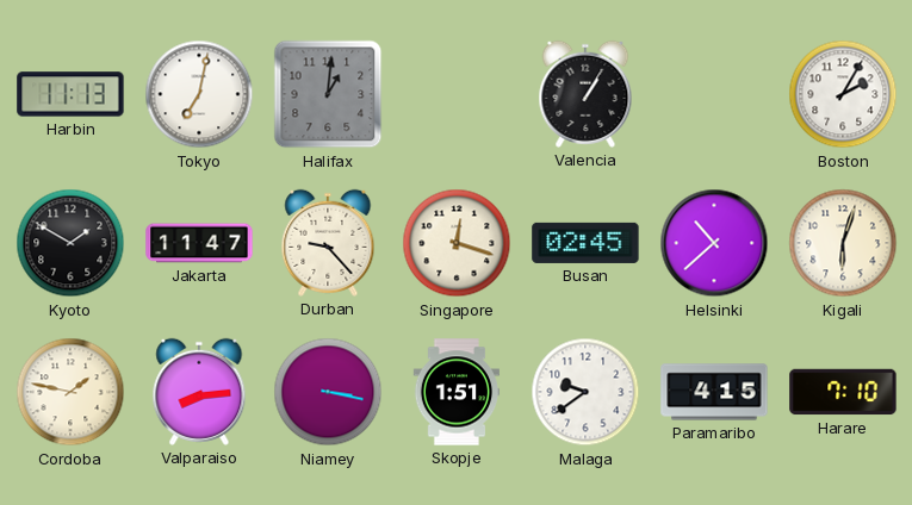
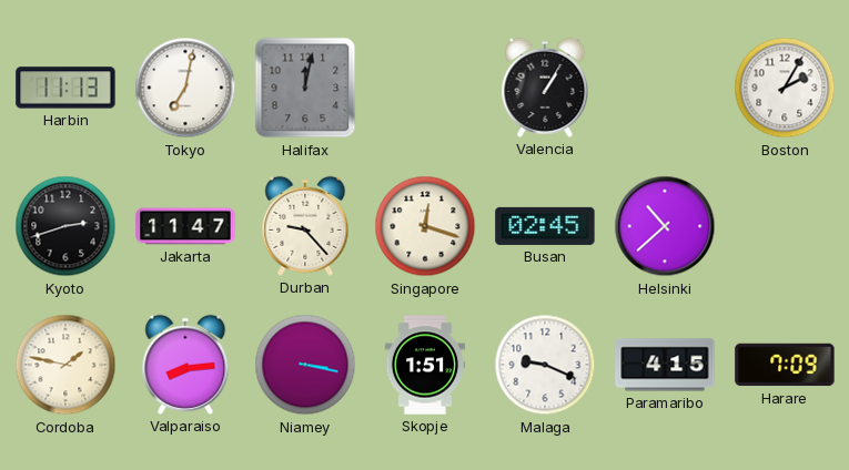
Halifax: 1:01 -> 12:02 (305, 88)
Kyoto: 1:50 -> 2:42 (65, 226)
Kigali: 6:03 -> none (843, 243)
Malaga: 9:39 -> 9:19 (545, 365)
Harare: 7:10 -> 7:09 (785, 365)
